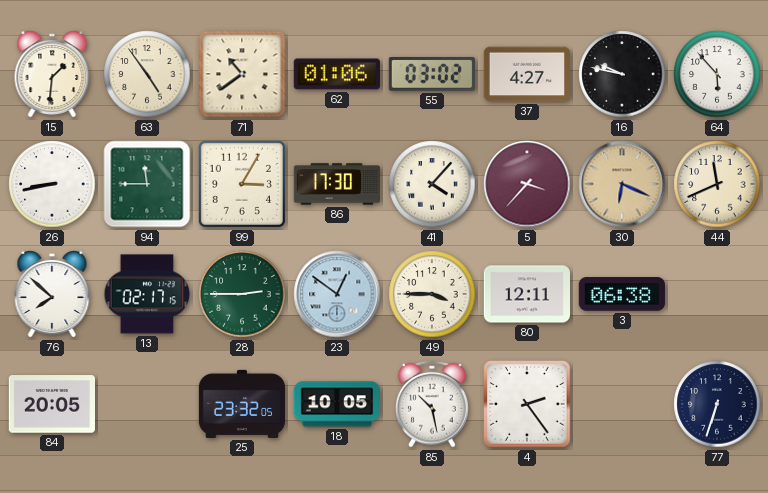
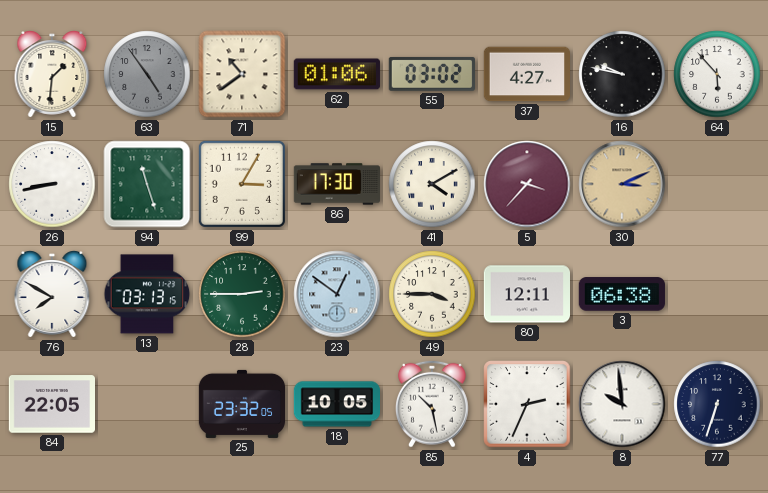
63 dial: cream -> grey (147, 74)
94: 11:45 -> 11:27 (147, 184)
41: 4:07 -> 4:10 (432, 184)
30: 6:19 -> 3:11 (622, 184)
44: 11:41 -> none (717, 184)
76: 7:52 -> 7:50 (52, 294)
13: 02:17 -> 03:13 (147, 294)
84: 20:05 -> 22:05 (51, 404)
4: 2:24 -> 2:34 (527, 404)
8: none -> 9:59 (622, 404)
